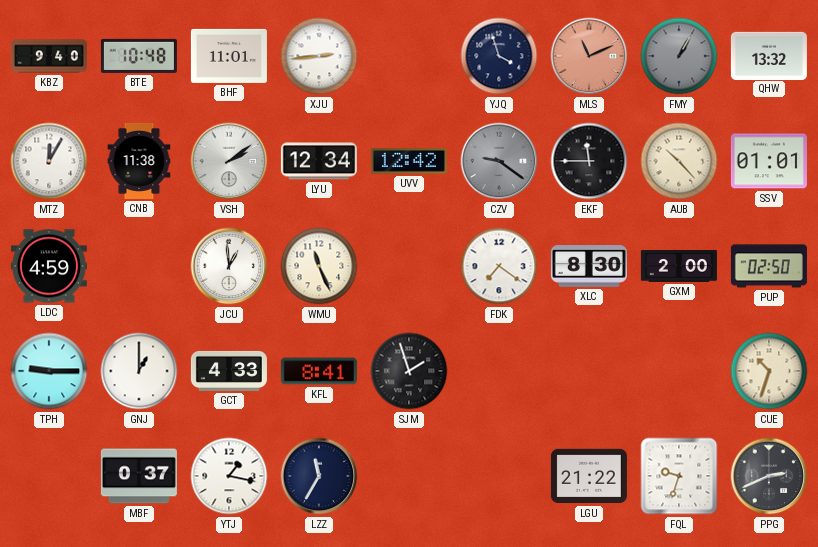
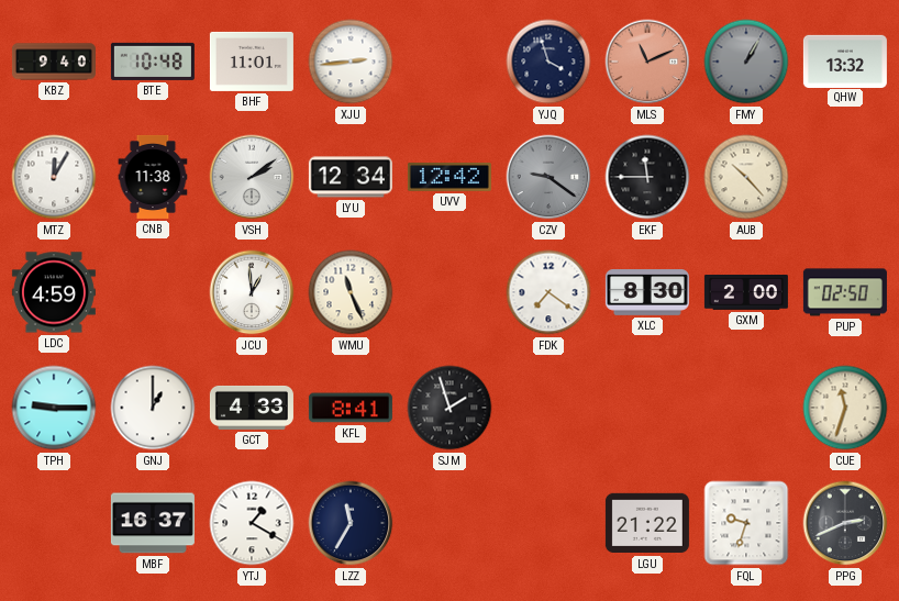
SSV: 01:01 -> none (769, 161)
CUE: 10:33 -> 11:33 (845, 408)
MBF: 0:37 -> 16:37 (153, 523)
YTJ: 1:17 -> 1:20 (252, 523)
